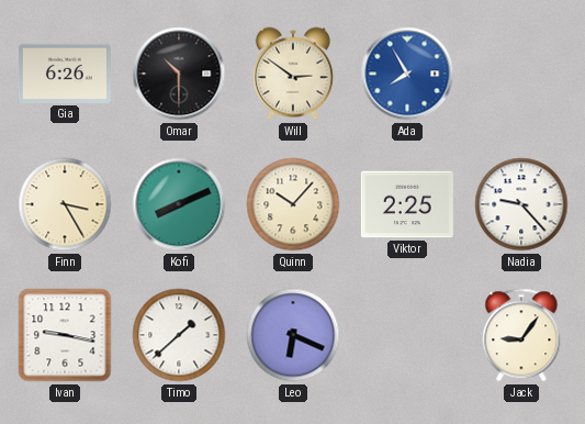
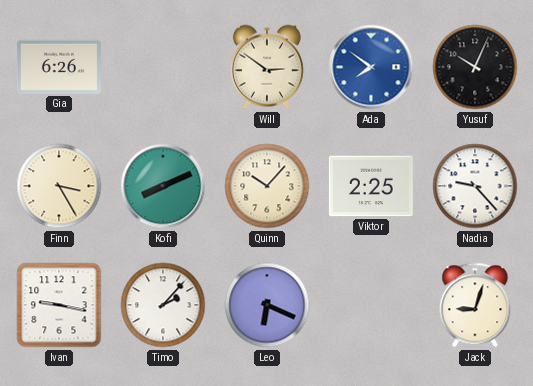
Omar: 10:30 -> none (179, 74)
Ada: 7:55 -> 7:51 (371, 67)
Yusuf: none -> 10:04 (475, 67)
Timo: 1:38 -> 2:07 (163, 305)
Jack: 9:06 -> 9:03 (475, 305)
